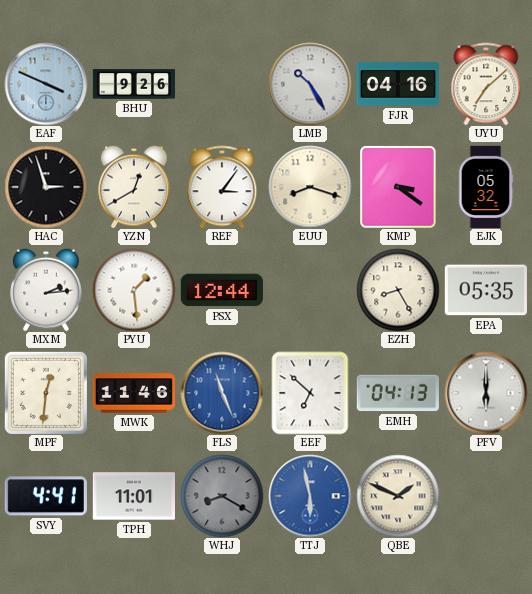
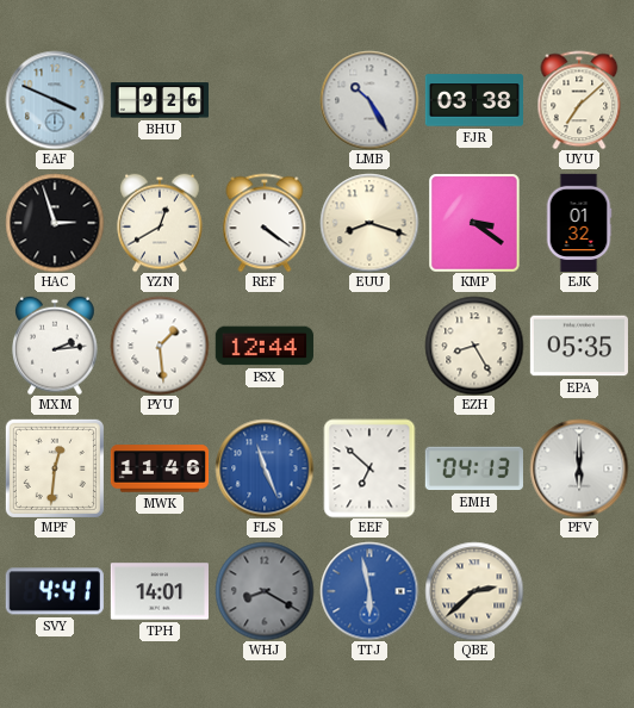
FJR: 04:16 -> 03:38 (473, 100)
REF: 3:06 -> 4:21 (265, 223)
EJK: 05:32 -> 01:32 (579, 222)
TPH: 11:01 -> 14:01 (158, 591)
QBE: 1:49 -> 2:38 (474, 591)
